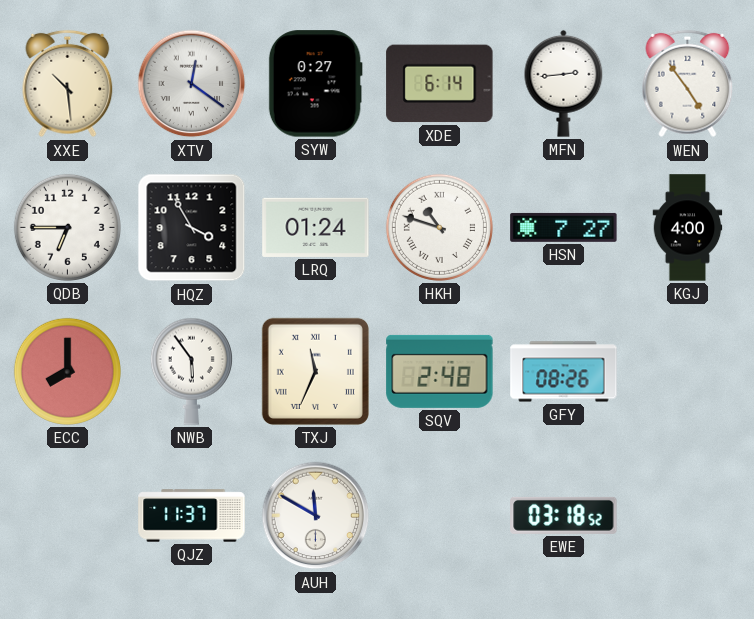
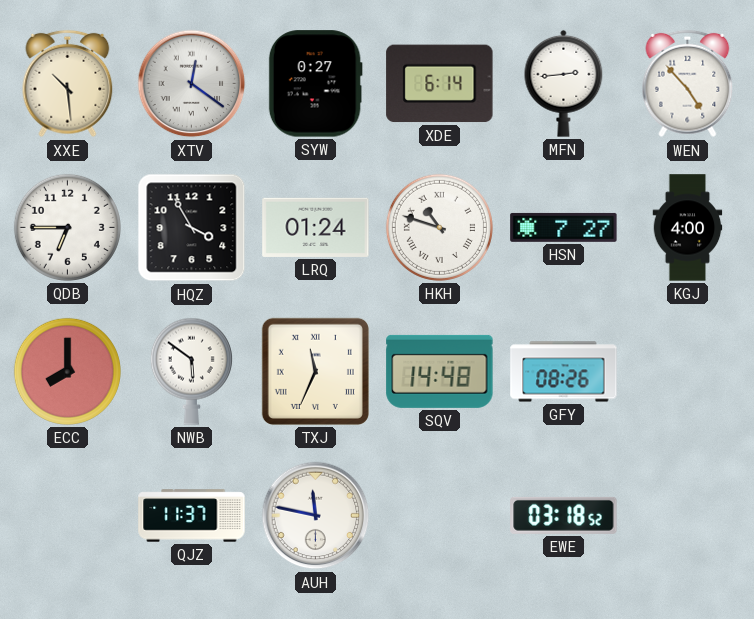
WEN: 4:54 -> 4:53 (688, 84)
NWB: 5:54 -> 5:51 (191, 371)
SQV: 2:48 -> 14:48 (440, 371)
AUH: 11:50 -> 11:47 (316, 516)
